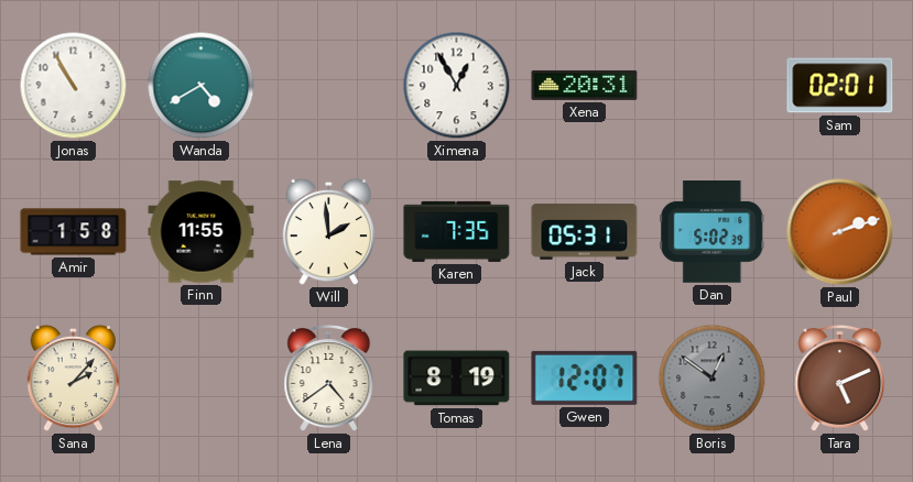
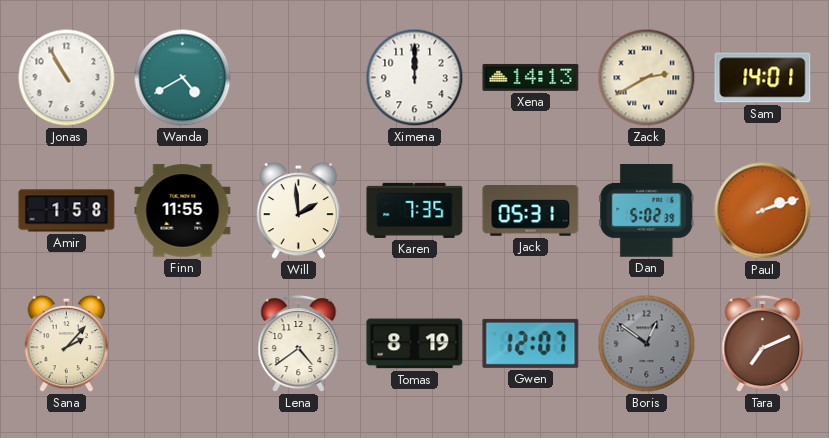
Ximena: 12:55 -> 12:00 (415, 78)
Xena: 20:31 -> 14:13 (531, 77)
Zack: none -> 2:40 (647, 78)
Sam: 02:01 -> 14:01 (763, 78)
Tara: 5:11 -> 7:11 (763, 344)
